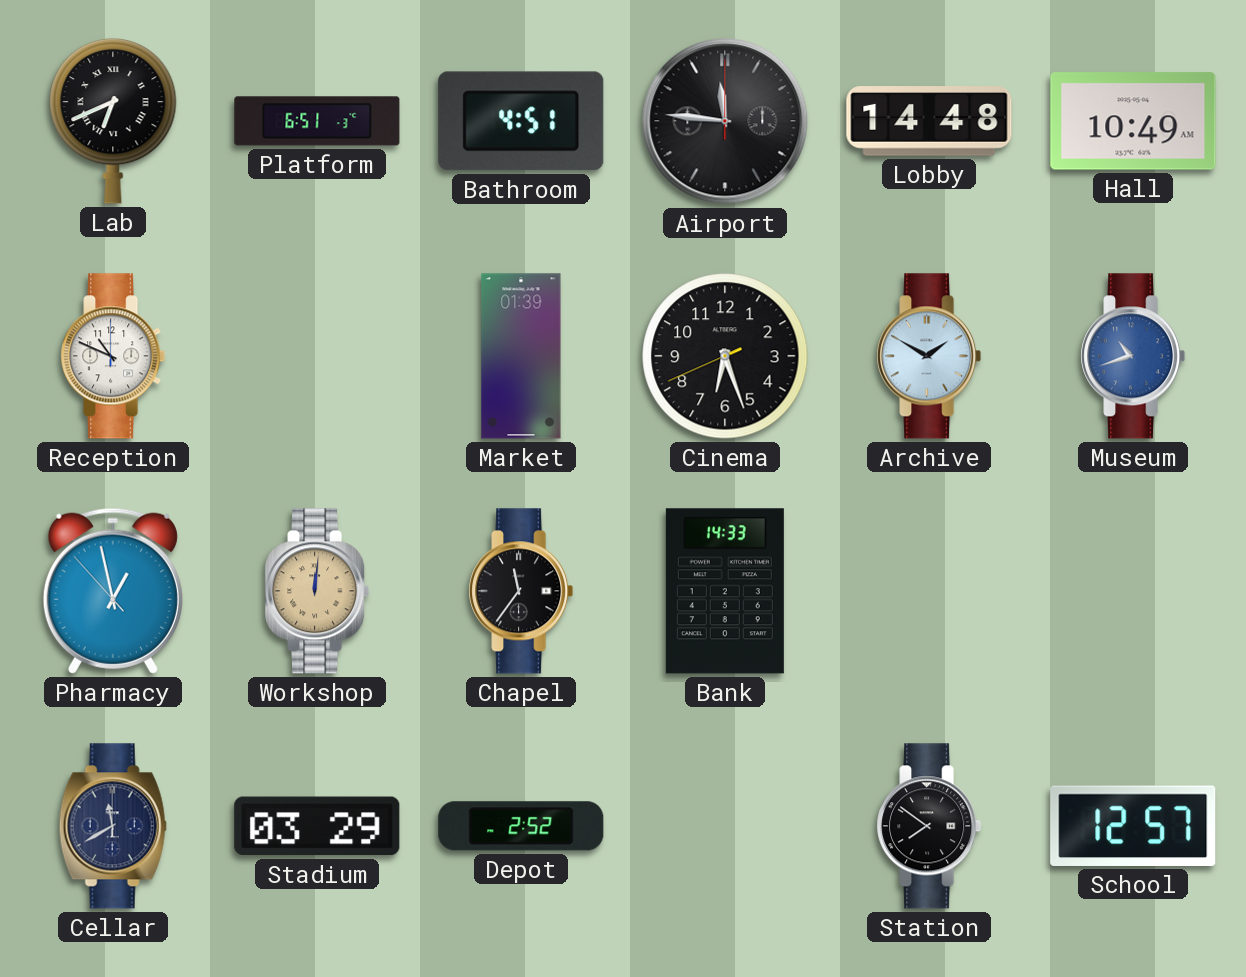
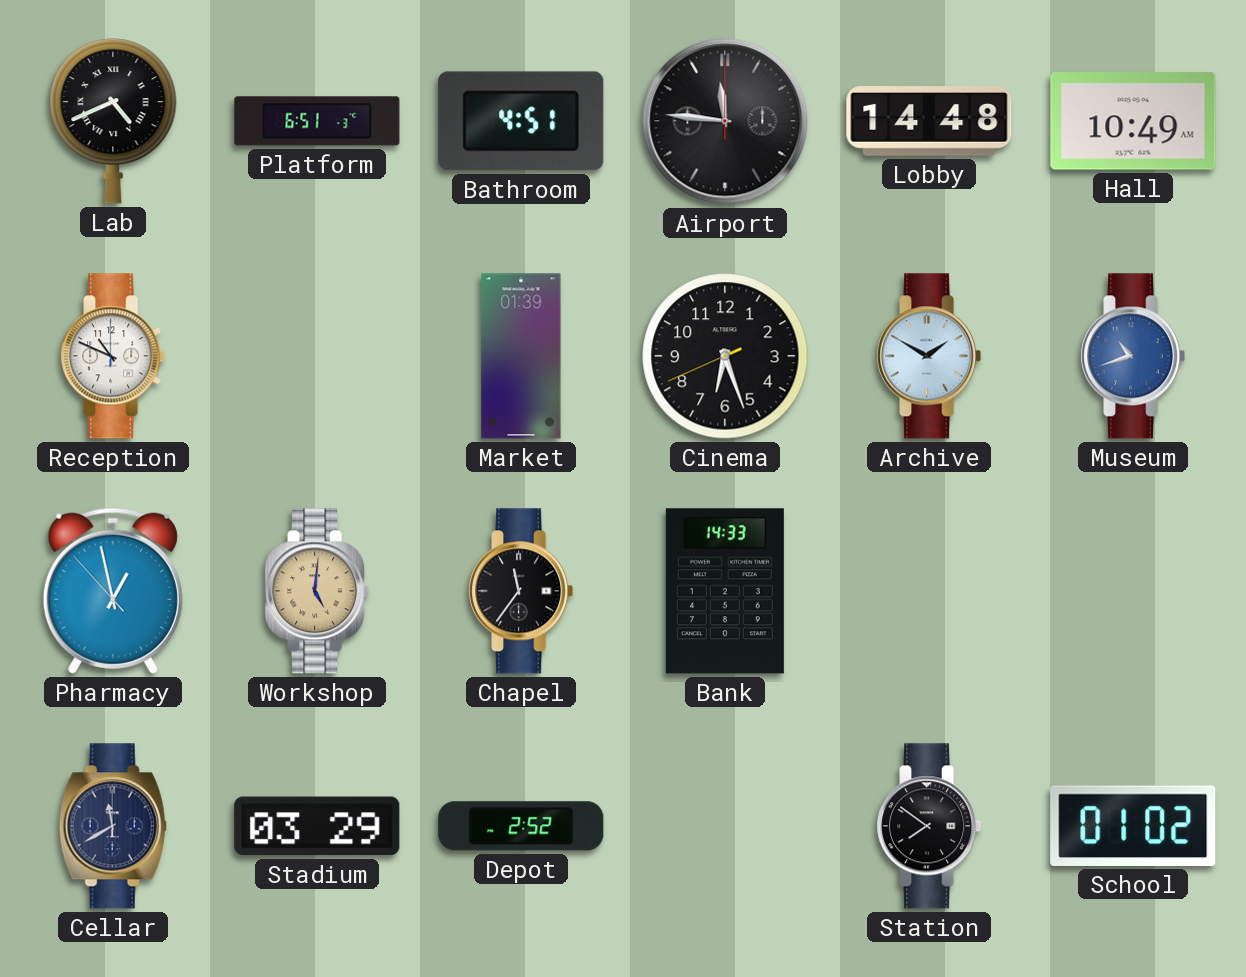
Lab: 6:41 -> 4:41 (113, 121)
Workshop: 12:01 -> 5:01 (317, 591)
School: 12:57 -> 01:02 (1133, 826)
